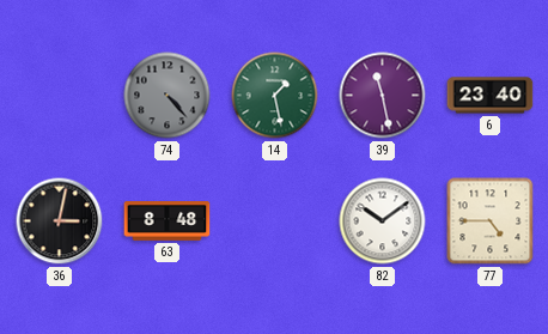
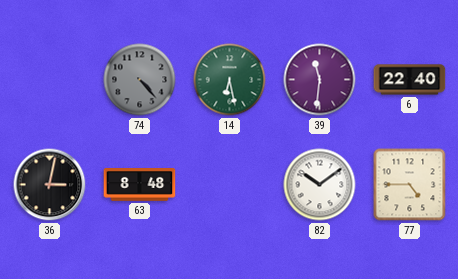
14: 1:28 -> 6:28 (230, 80)
39: 11:28 -> 11:31 (320, 80)
6: 23:40 -> 22:40 (410, 80)
